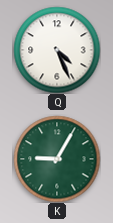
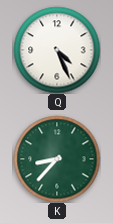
K: 9:05 -> 8:37 (57, 159)
